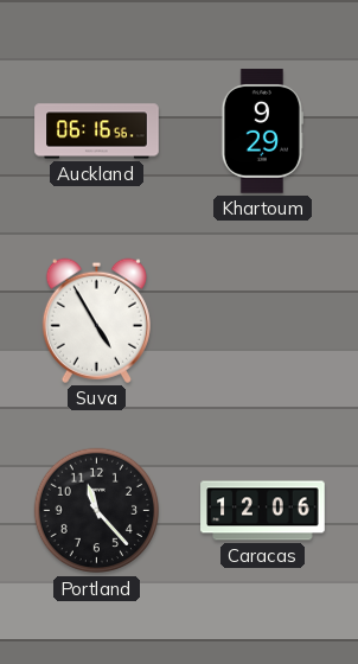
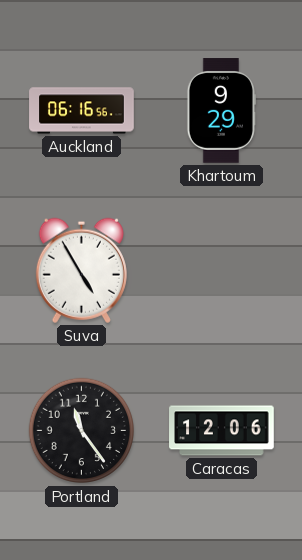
Portland: 11:23 -> 11:24 (82, 431)
